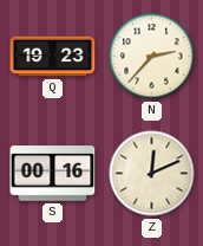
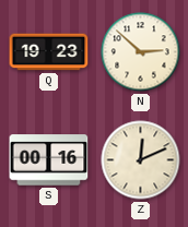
N: 2:37 -> 2:52 (141, 52)
